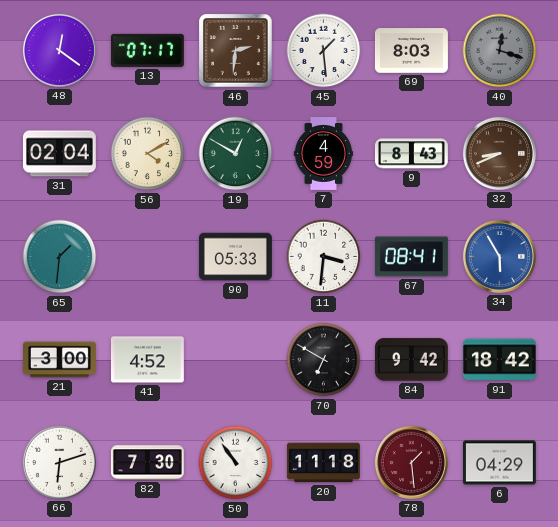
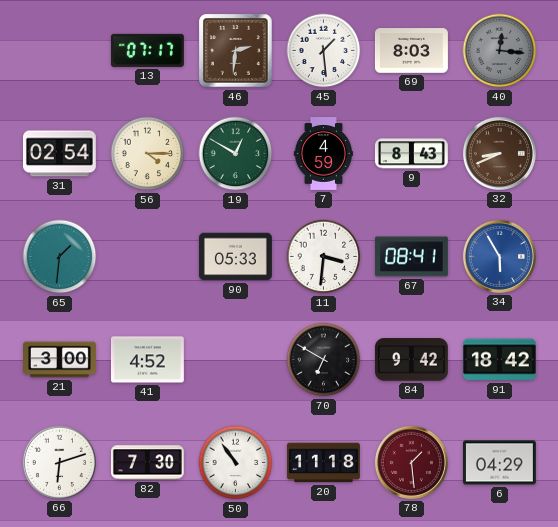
48: 12:21 -> none (59, 50)
40: 12:18 -> 12:16 (500, 51)
31: 02:04 -> 02:54 (59, 154)
56: 4:10 -> 4:15 (148, 154)
